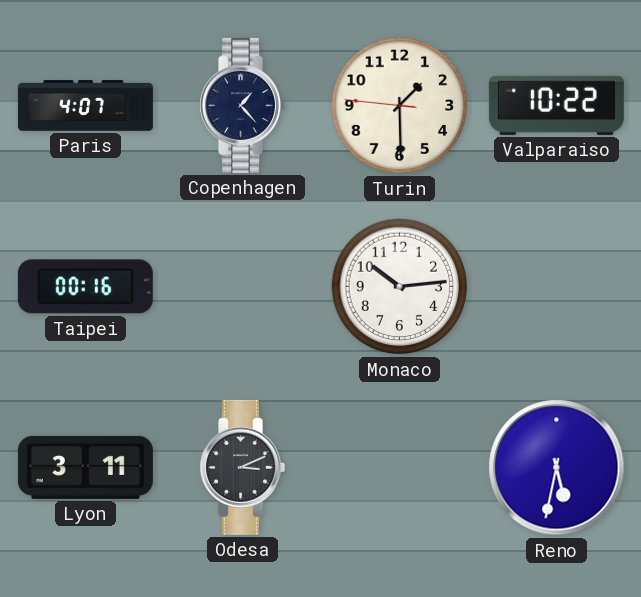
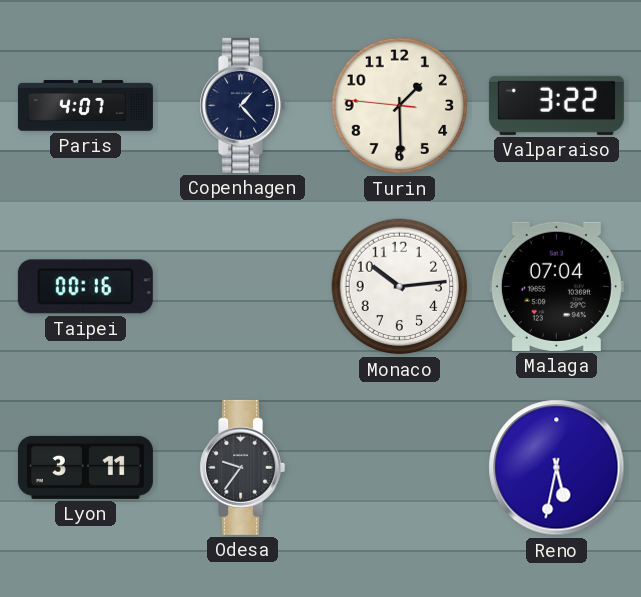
Valparaiso: 10:22 -> 3:22 (556, 105)
Malaga: none -> 07:04 (556, 286)
Odesa: 3:11 -> 9:36 (242, 467)
